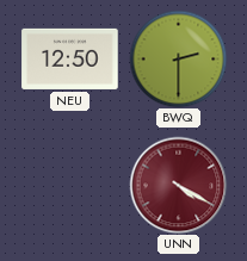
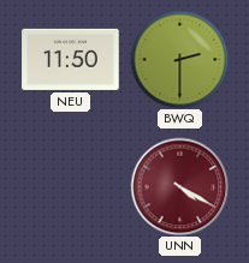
NEU: 12:50 -> 11:50 (71, 59)
